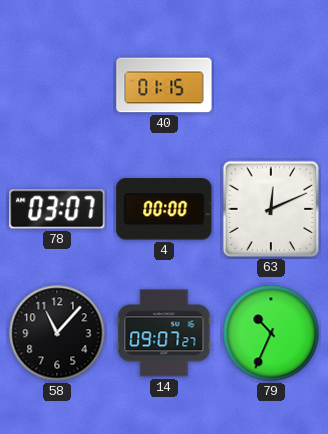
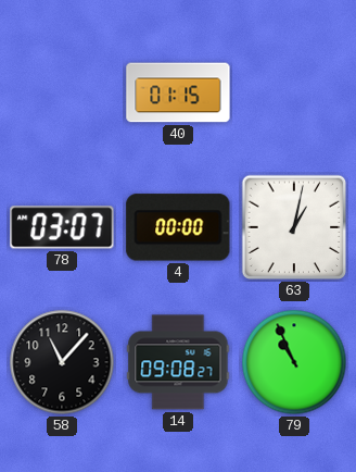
63: 12:11 -> 1:02 (294, 227)
14: 09:07 -> 09:08 (178, 362)
79: 10:34 -> 10:56 (294, 362)
